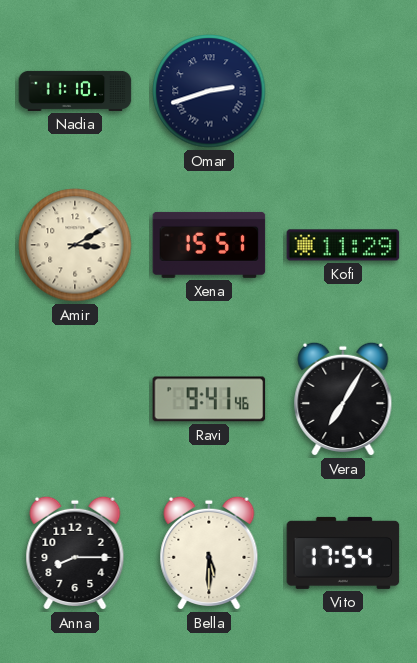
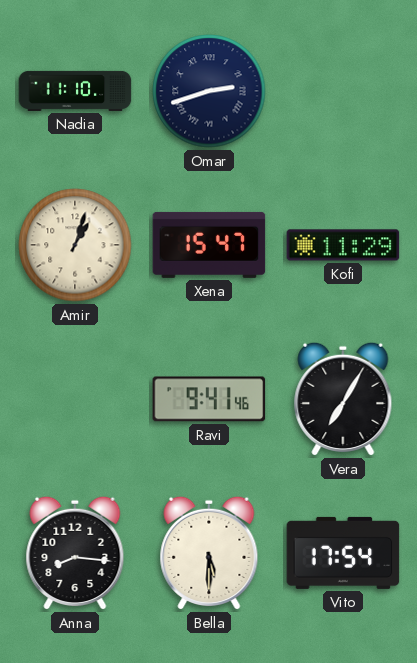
Amir: 3:10 -> 1:03 (75, 245)
Xena: 15:51 -> 15:47 (209, 245)
Anna: 8:15 -> 8:16 (75, 553)
